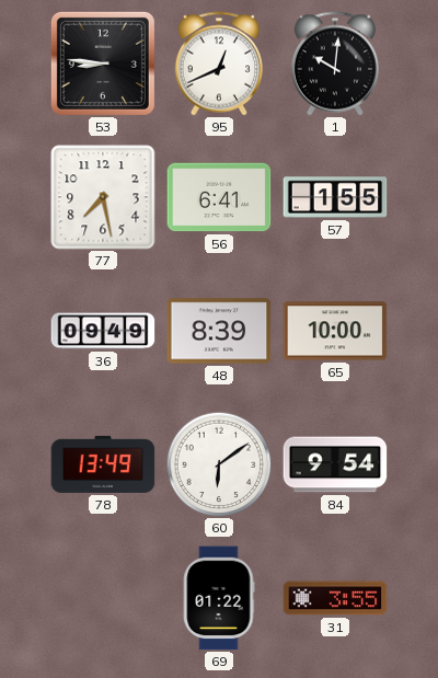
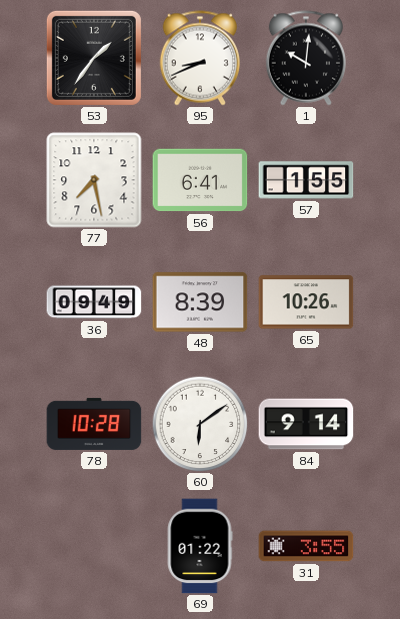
53: 8:46 -> 1:36 (94, 58)
95: 12:41 -> 8:41 (199, 58)
65: 10:00 -> 10:26 (306, 302)
78: 13:49 -> 10:28 (94, 424)
84: 9:54 -> 9:14 (306, 424)
